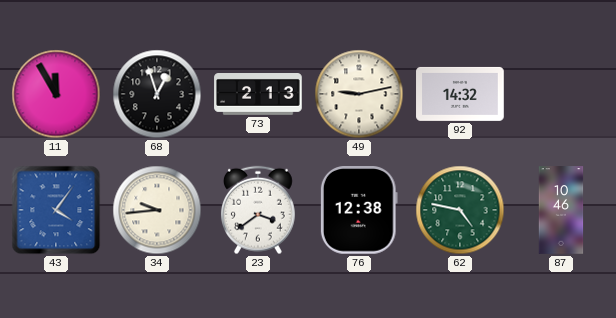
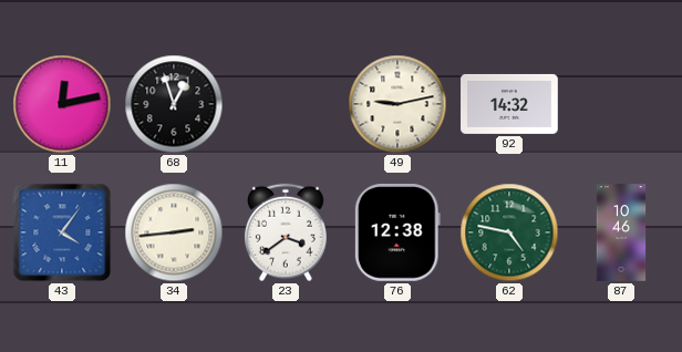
11: 11:55 -> 12:13 (62, 104)
73: 2:13 -> none (258, 95)
34: 9:44 -> 2:44 (174, 232)
